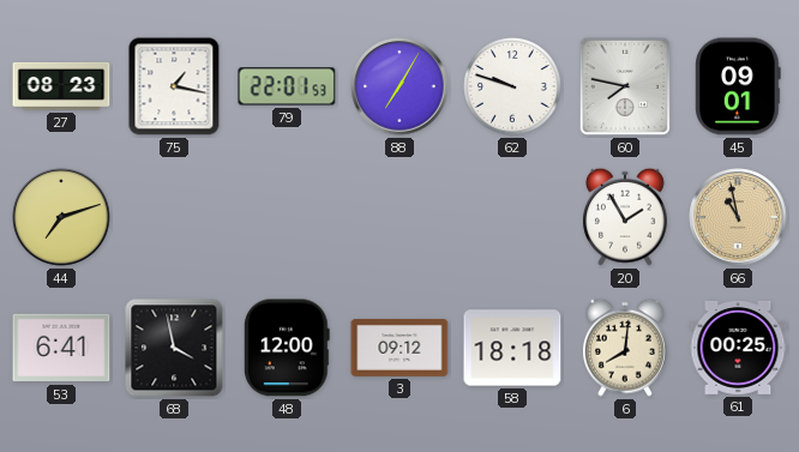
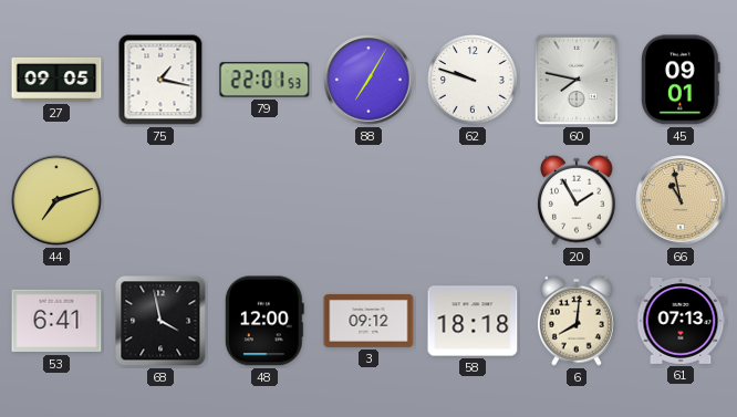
27: 08:23 -> 09:05 (56, 80)
61: 00:25 -> 07:13 (681, 321)
